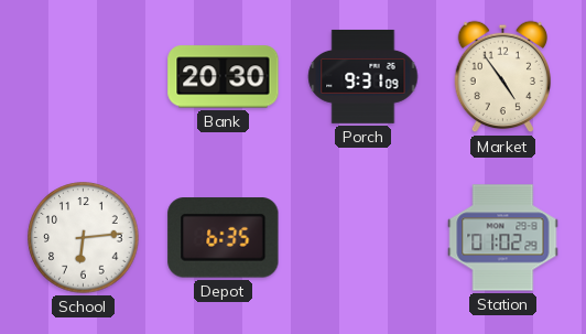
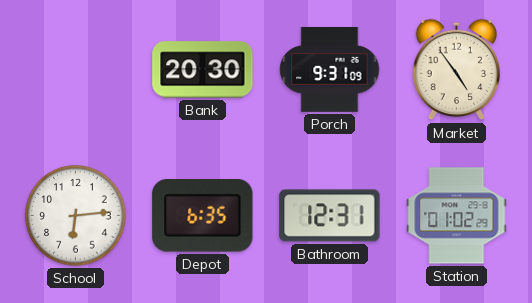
Bathroom: none -> 12:31 (330, 216)
